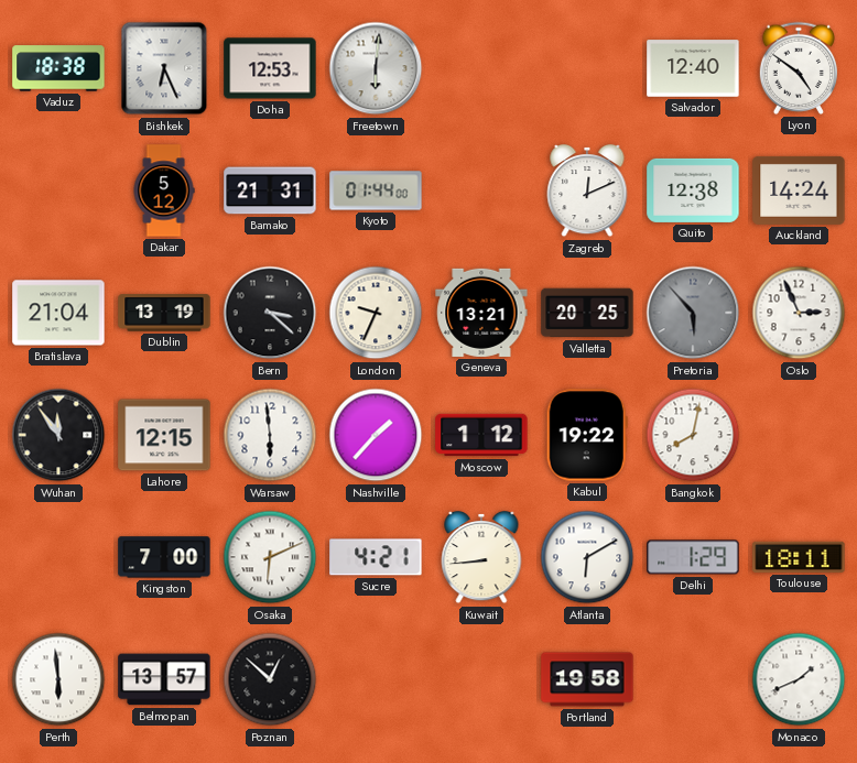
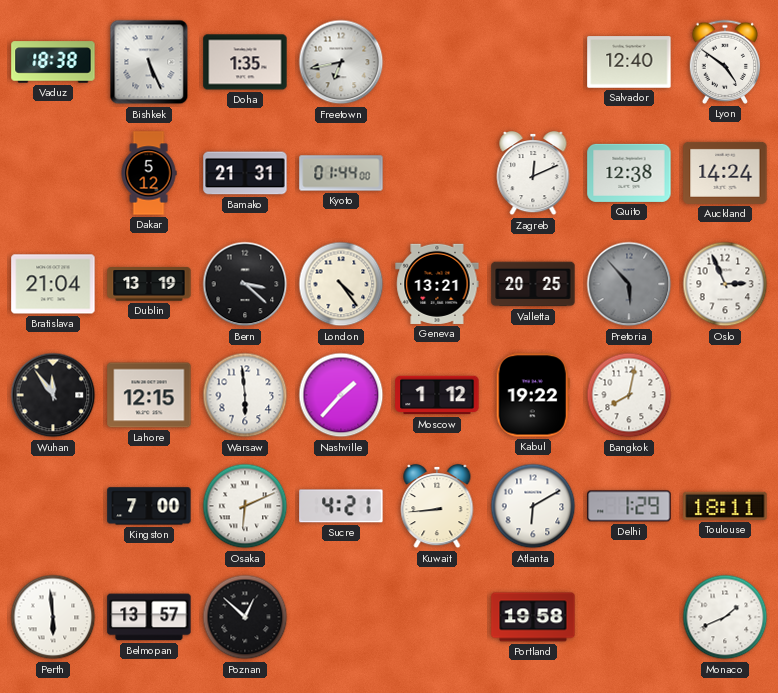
Bishkek: 6:26 -> 5:26 (149, 62)
Doha: 12:53 -> 1:35 (245, 62)
Freetown: 6:01 -> 6:43 (341, 62)
London: 9:34 -> 4:24 (341, 284)
